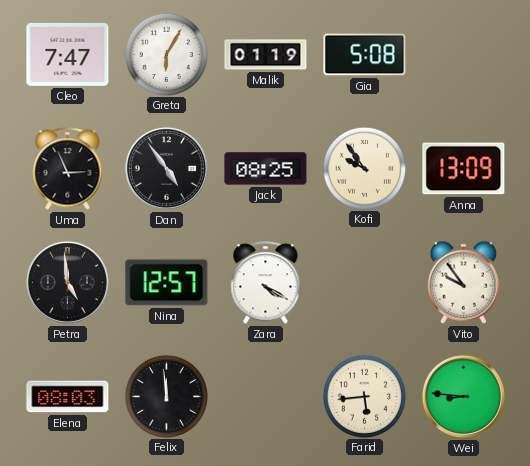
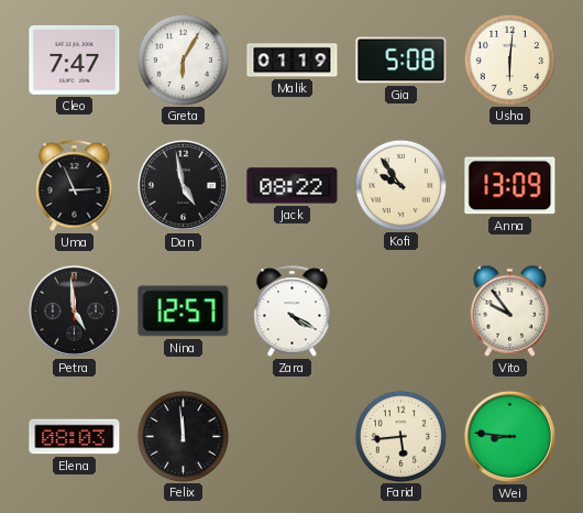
Usha: none -> 6:01 (509, 59)
Dan: 4:54 -> 4:58 (183, 185)
Jack: 08:25 -> 08:22 (293, 186)
